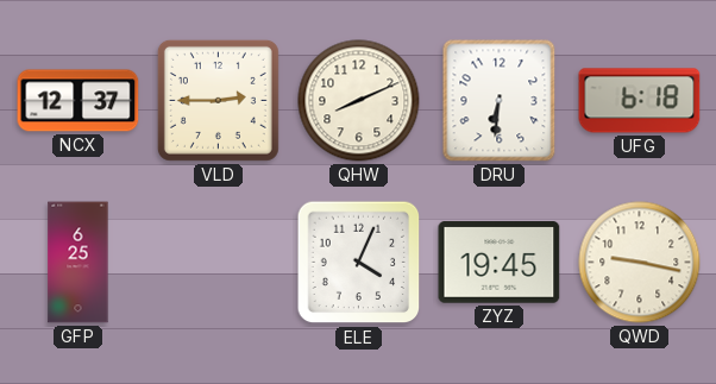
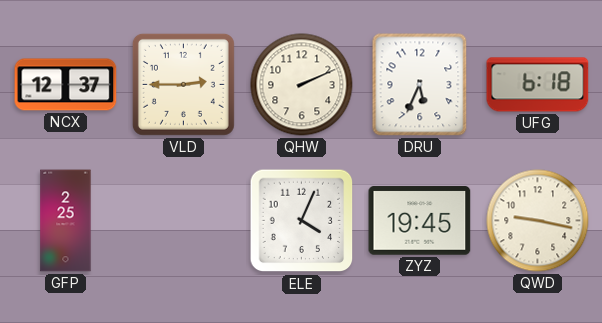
QHW: 8:11 -> 2:11 (302, 85)
DRU: 6:31 -> 5:34 (420, 85)
GFP: 6:25 -> 2:25 (66, 221)
